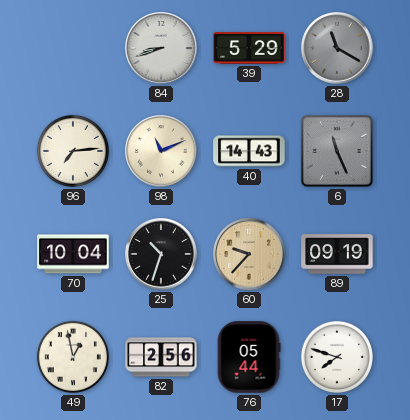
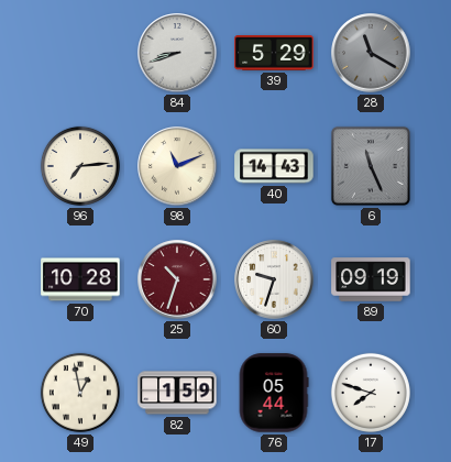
70: 10:04 -> 10:28 (80, 279)
25 dial: black -> burgundy (177, 279)
60: 9:37 -> 9:33 (274, 279)
60 dial: champagne -> white (274, 279)
82: 2:56 -> 1:59 (177, 393)
